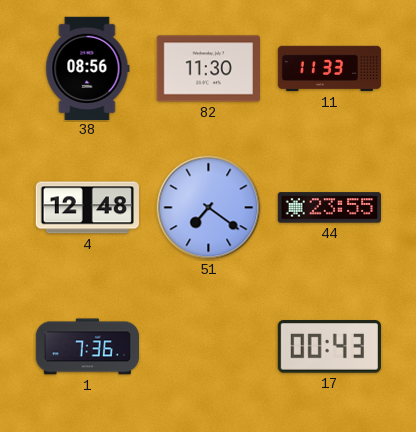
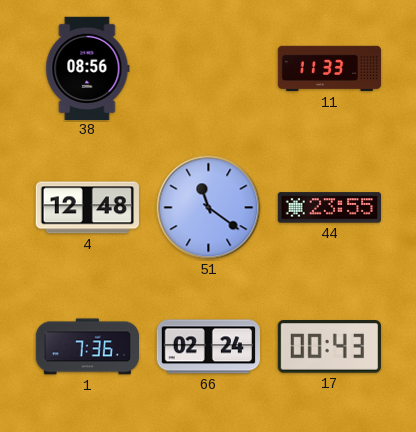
82: 11:30 -> none (208, 69)
51: 7:21 -> 11:21 (209, 208)
66: none -> 02:24 (208, 347)
